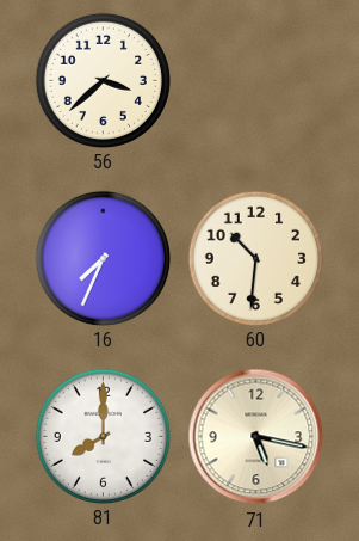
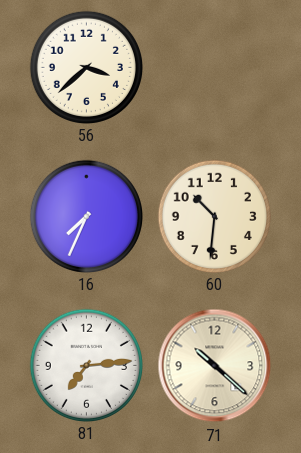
81: 8:00 -> 7:14 (86, 365)
71: 5:17 -> 10:22 (215, 366)
